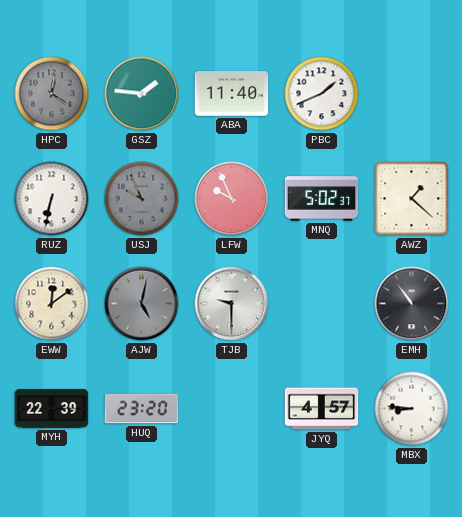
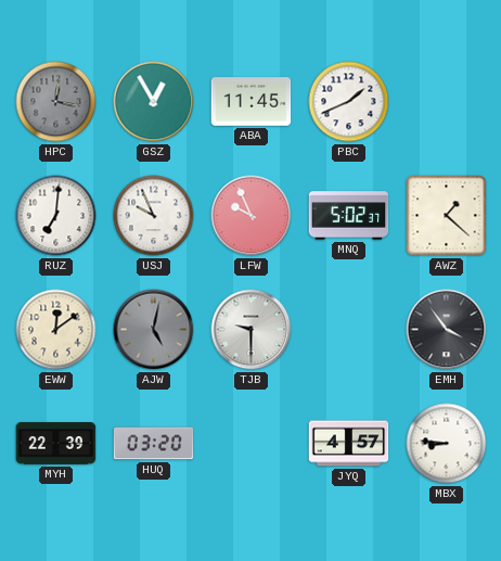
HPC: 12:21 -> 12:17 (56, 102)
GSZ: 1:46 -> 12:55 (154, 102)
ABA: 11:40 -> 11:45 (252, 102)
RUZ: 6:32 -> 7:01 (56, 216)
USJ dial: grey -> white (154, 216)
EMH: 10:54 -> 3:54 (447, 330)
HUQ: 23:20 -> 03:20 (154, 444)
